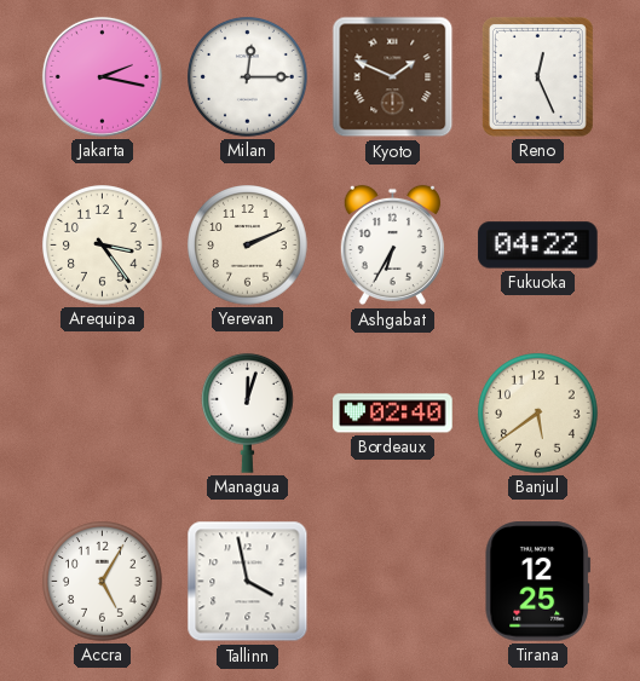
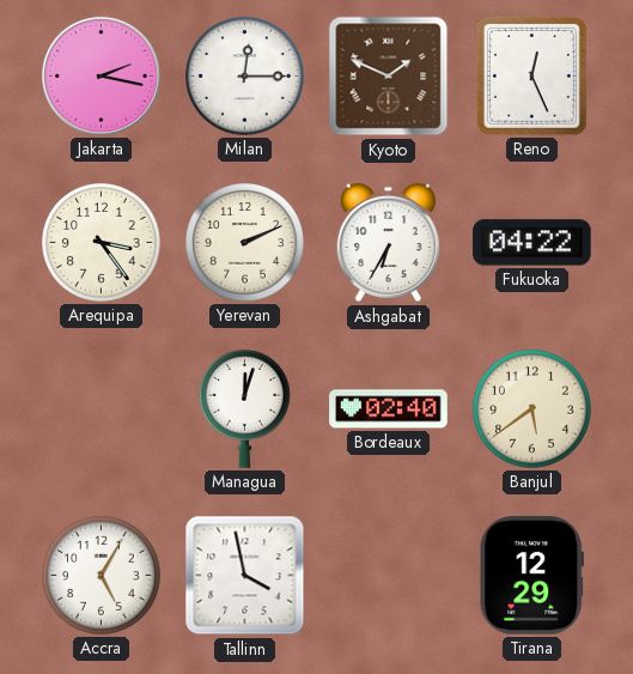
Tirana: 12:25 -> 12:29 (531, 576)
